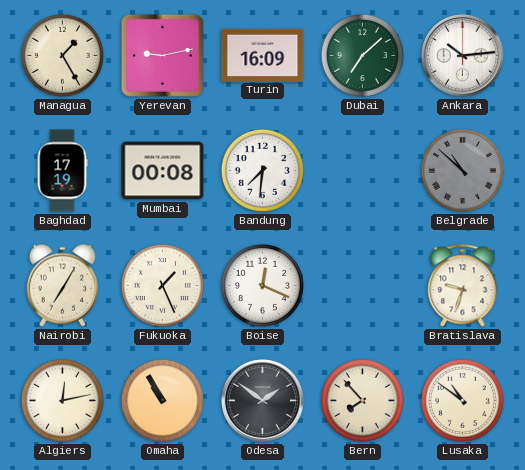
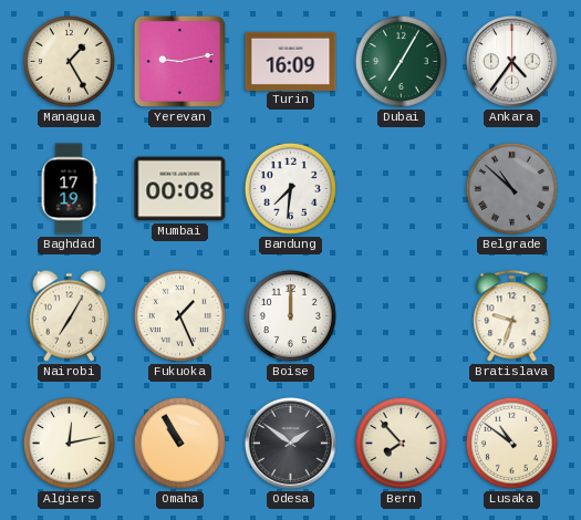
Dubai: 7:08 -> 7:05 (401, 61)
Ankara: 10:14 -> 4:36 (512, 62)
Boise: 12:19 -> 12:00 (290, 315)
